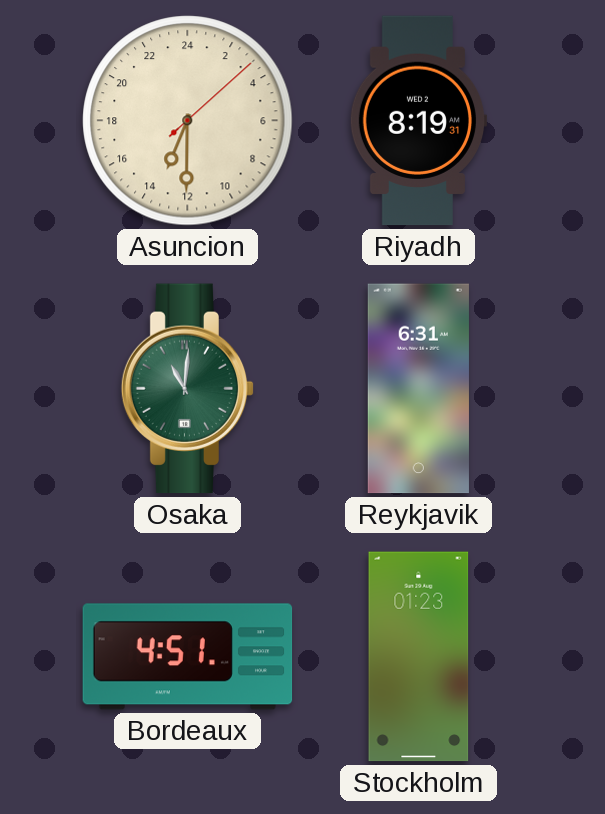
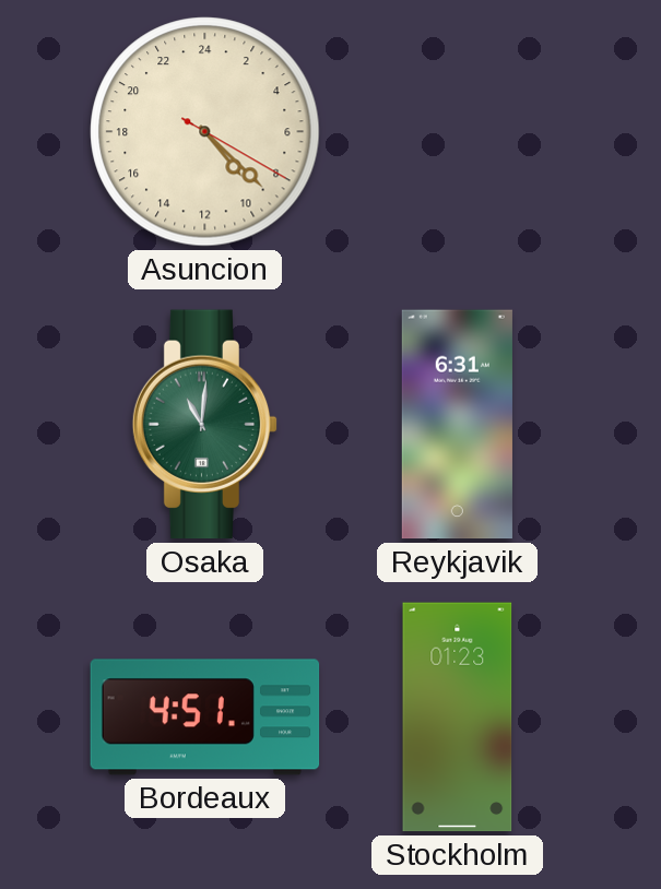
Asuncion: 13:30 -> 9:22 (205, 132)
Riyadh: 8:19 -> none (418, 121)
